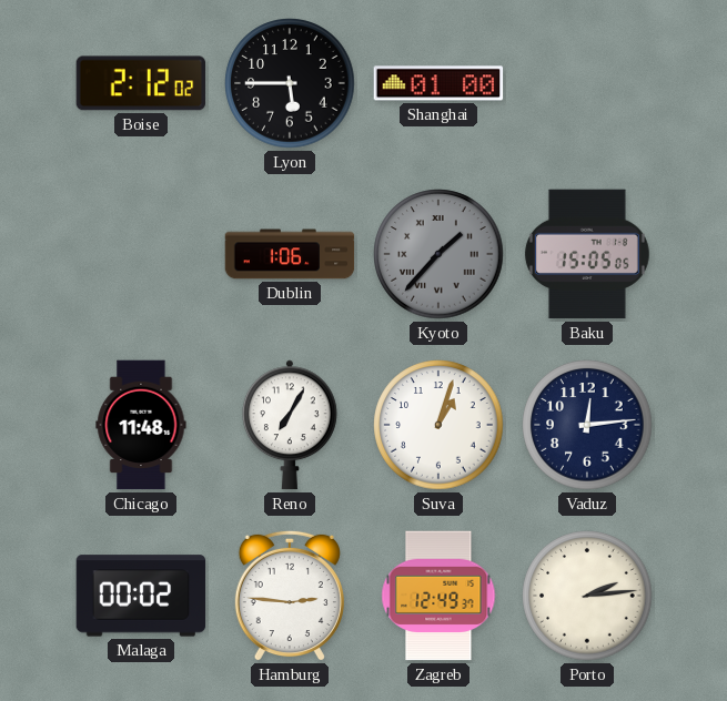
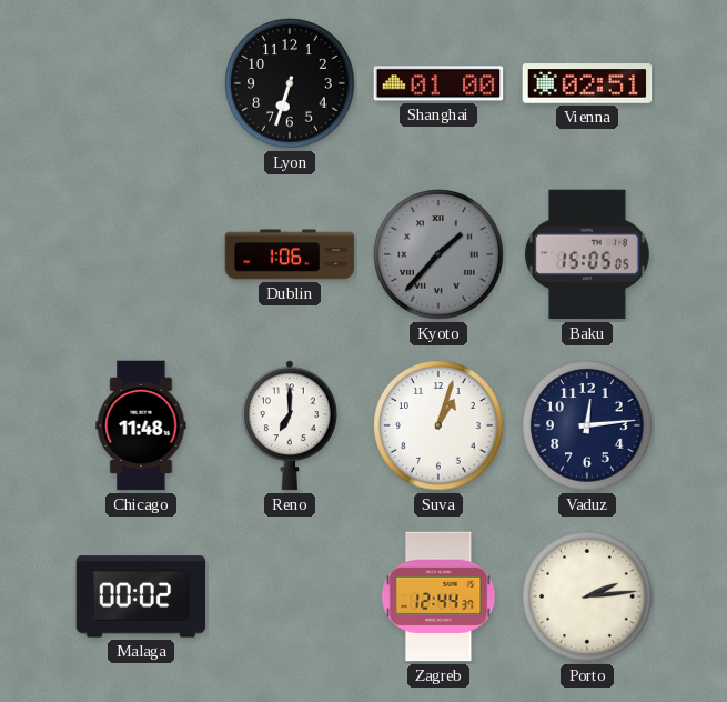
Boise: 2:12 -> none (141, 83)
Lyon: 5:45 -> 6:33 (290, 83)
Vienna: none -> 02:51 (587, 83)
Reno: 7:05 -> 7:00 (290, 425)
Hamburg: 2:46 -> none (290, 596)
Zagreb: 12:49 -> 12:44 (438, 596)
